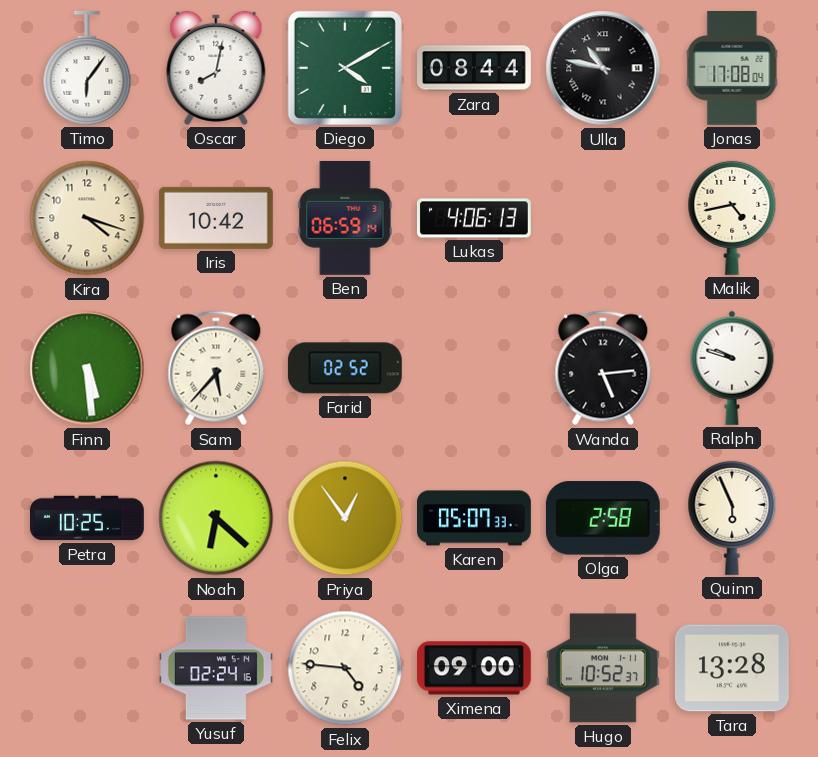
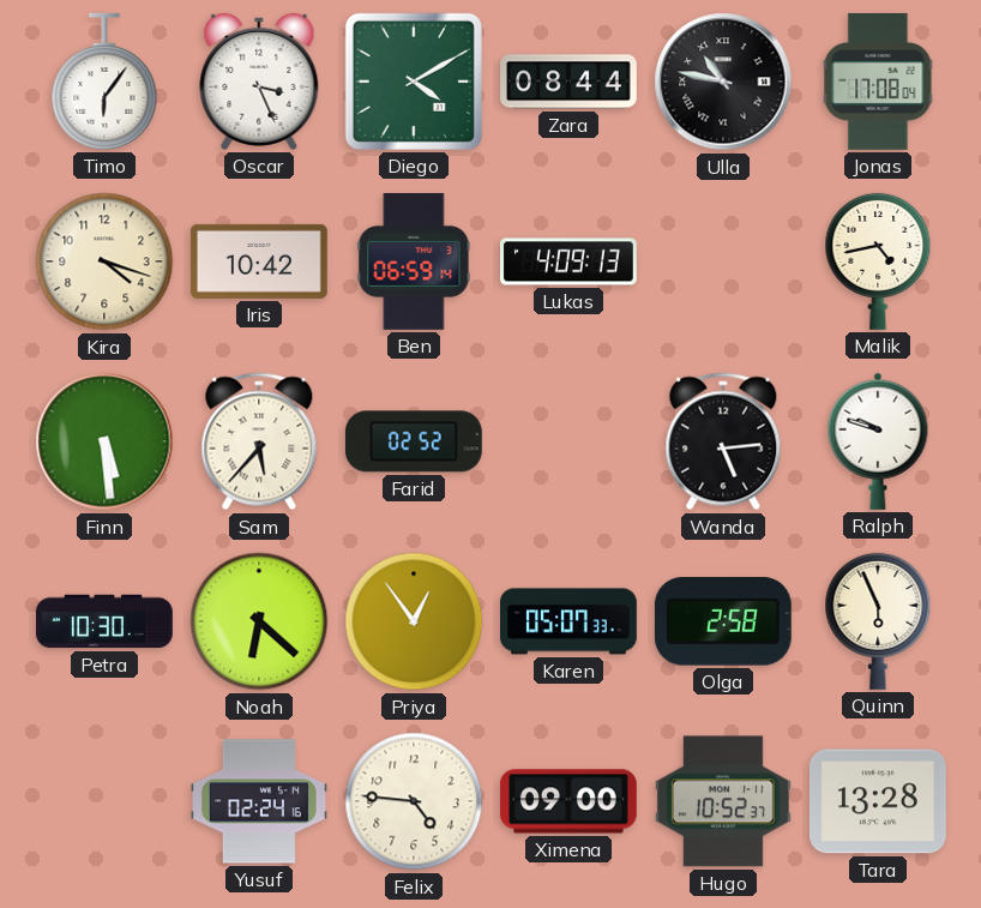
Oscar: 8:02 -> 3:26 (259, 82)
Lukas: 4:06 -> 4:09 (570, 261)
Petra: 10:25 -> 10:30 (106, 621)
